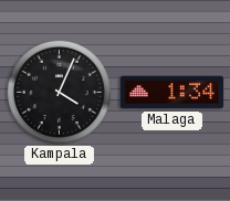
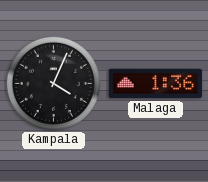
Malaga: 1:34 -> 1:36 (156, 84)
